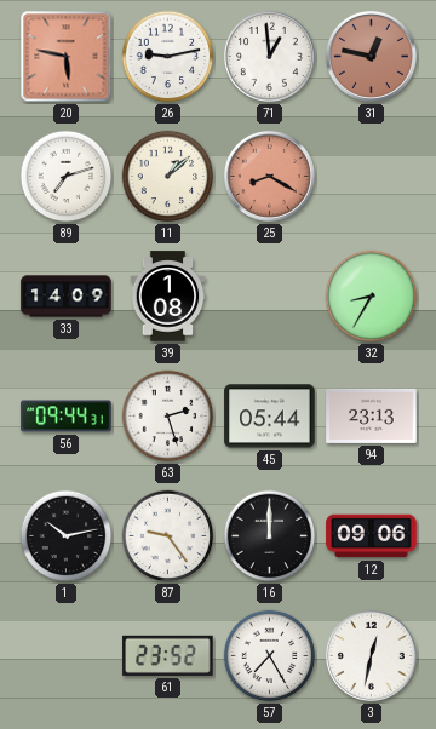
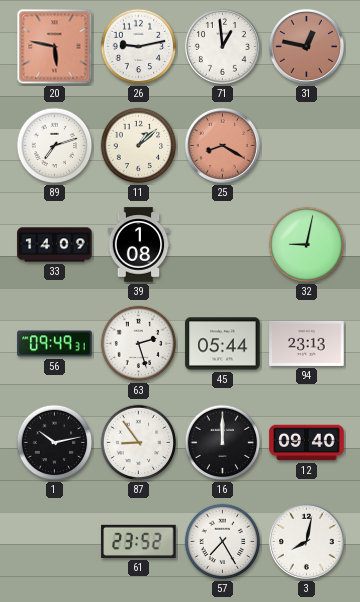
32: 8:35 -> 9:02 (307, 245)
56: 09:44 -> 09:49 (55, 344)
87: 9:24 -> 8:54 (139, 443)
12: 09:06 -> 09:40 (307, 443)
3: 12:32 -> 8:02 (306, 541)
